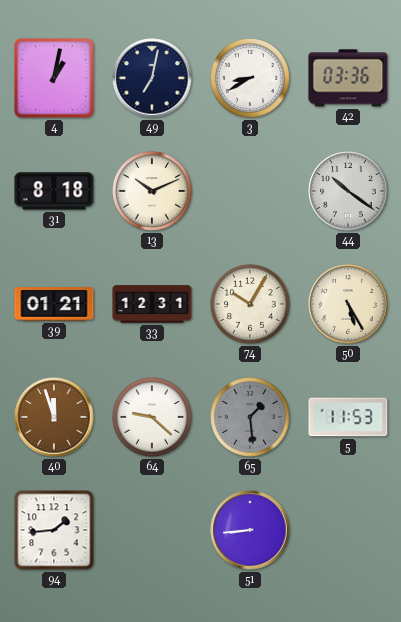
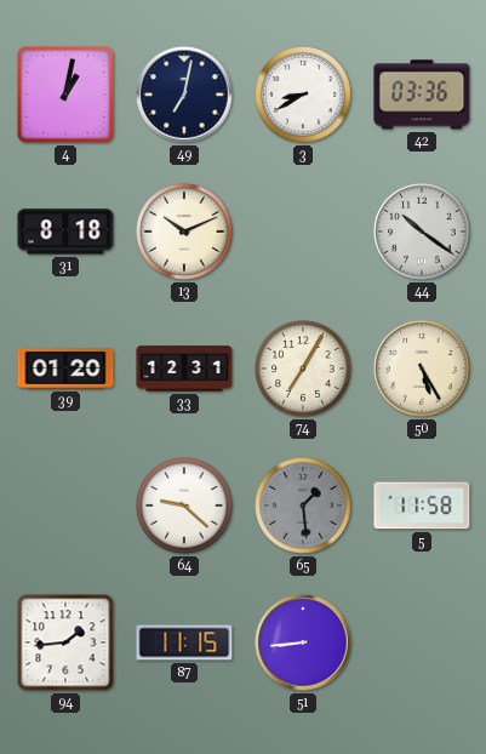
39: 01:21 -> 01:20 (65, 369)
74: 10:05 -> 7:05 (304, 370)
40: 11:57 -> none (54, 417)
5: 11:53 -> 11:58 (422, 505)
87: none -> 11:15 (184, 642)
